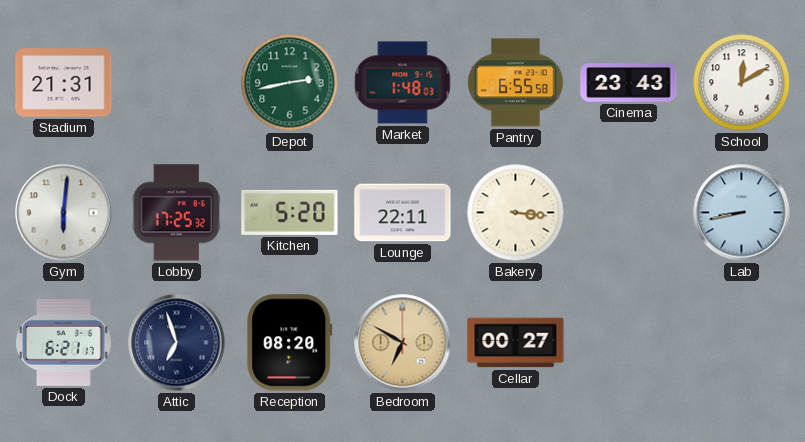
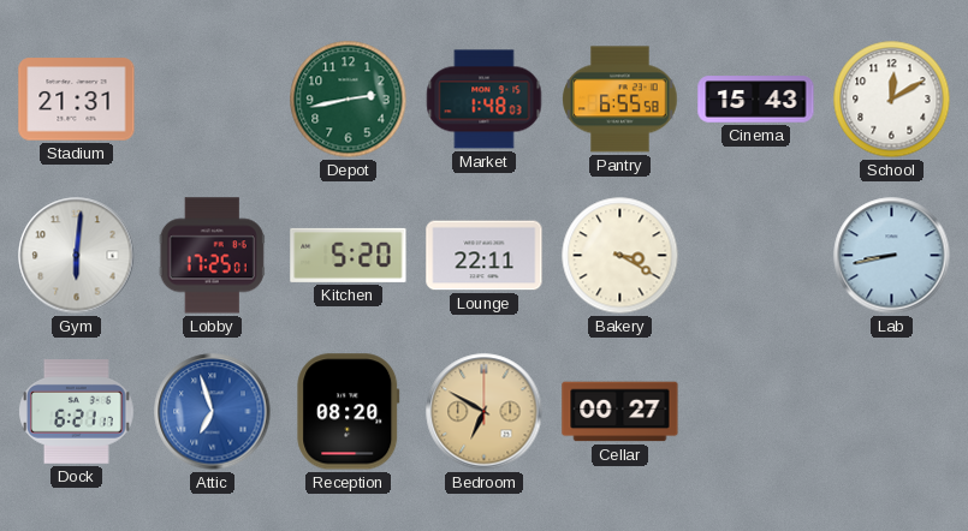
Cinema: 23:43 -> 15:43 (756, 100)
Lobby: 17:25:32 -> 17:25:01 (212, 256)
Bakery: 3:16 -> 3:20 (620, 256)
Attic dial: navy -> blue (213, 412)
